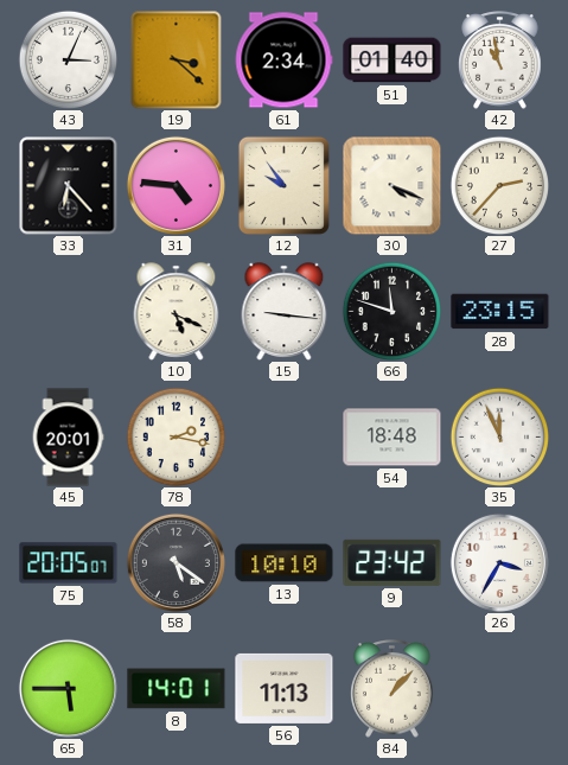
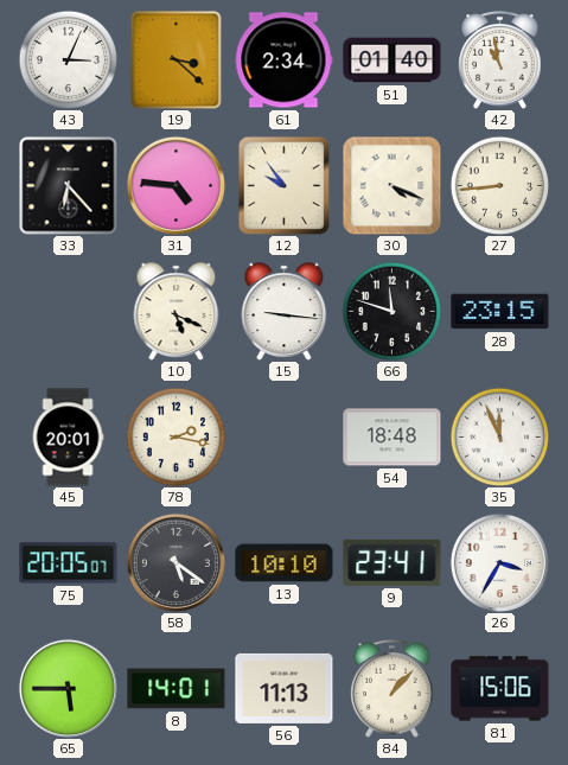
27: 2:37 -> 8:44 (499, 185)
9: 23:42 -> 23:41 (393, 562)
81: none -> 15:06 (500, 689)
